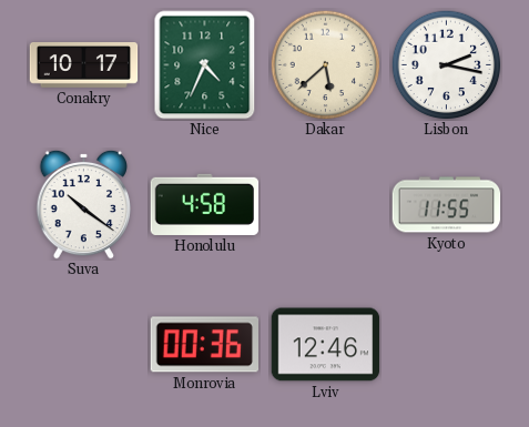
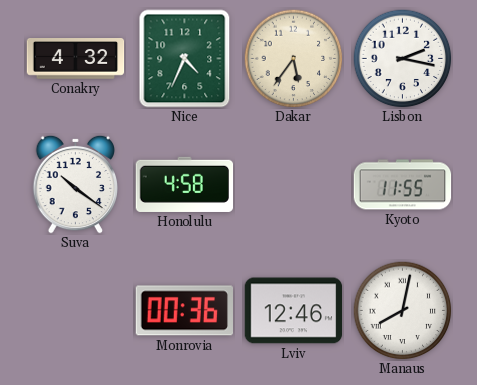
Conakry: 10:17 -> 4:32 (76, 59)
Dakar: 5:38 -> 5:36 (294, 59)
Manaus: none -> 8:02 (403, 311)
